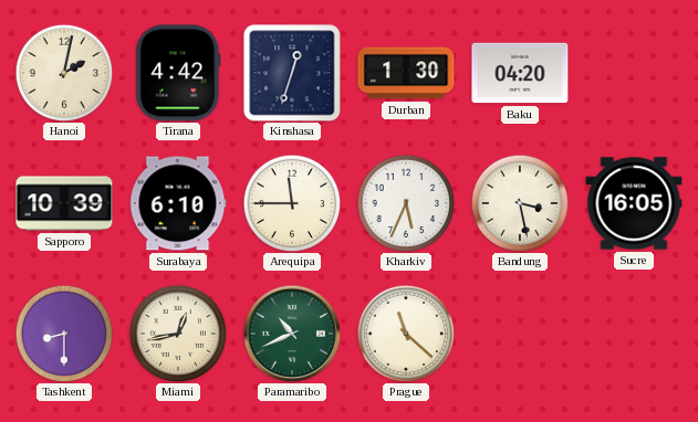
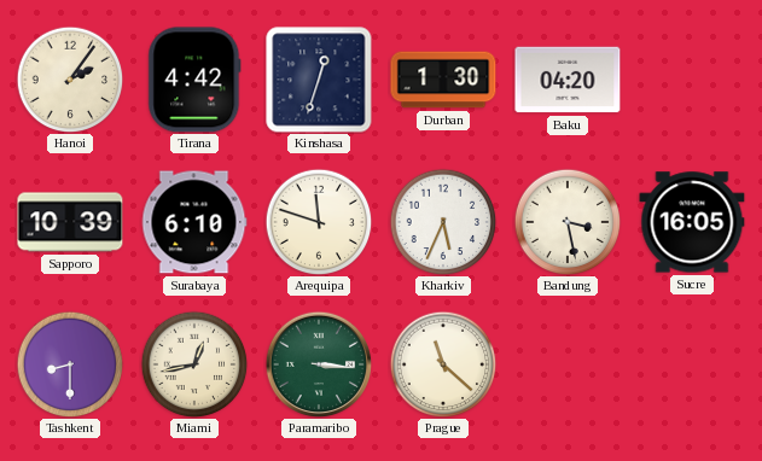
Hanoi: 2:02 -> 2:06 (70, 80)
Arequipa: 11:45 -> 11:48 (319, 222)
Paramaribo: 10:41 -> 3:16 (319, 364)
